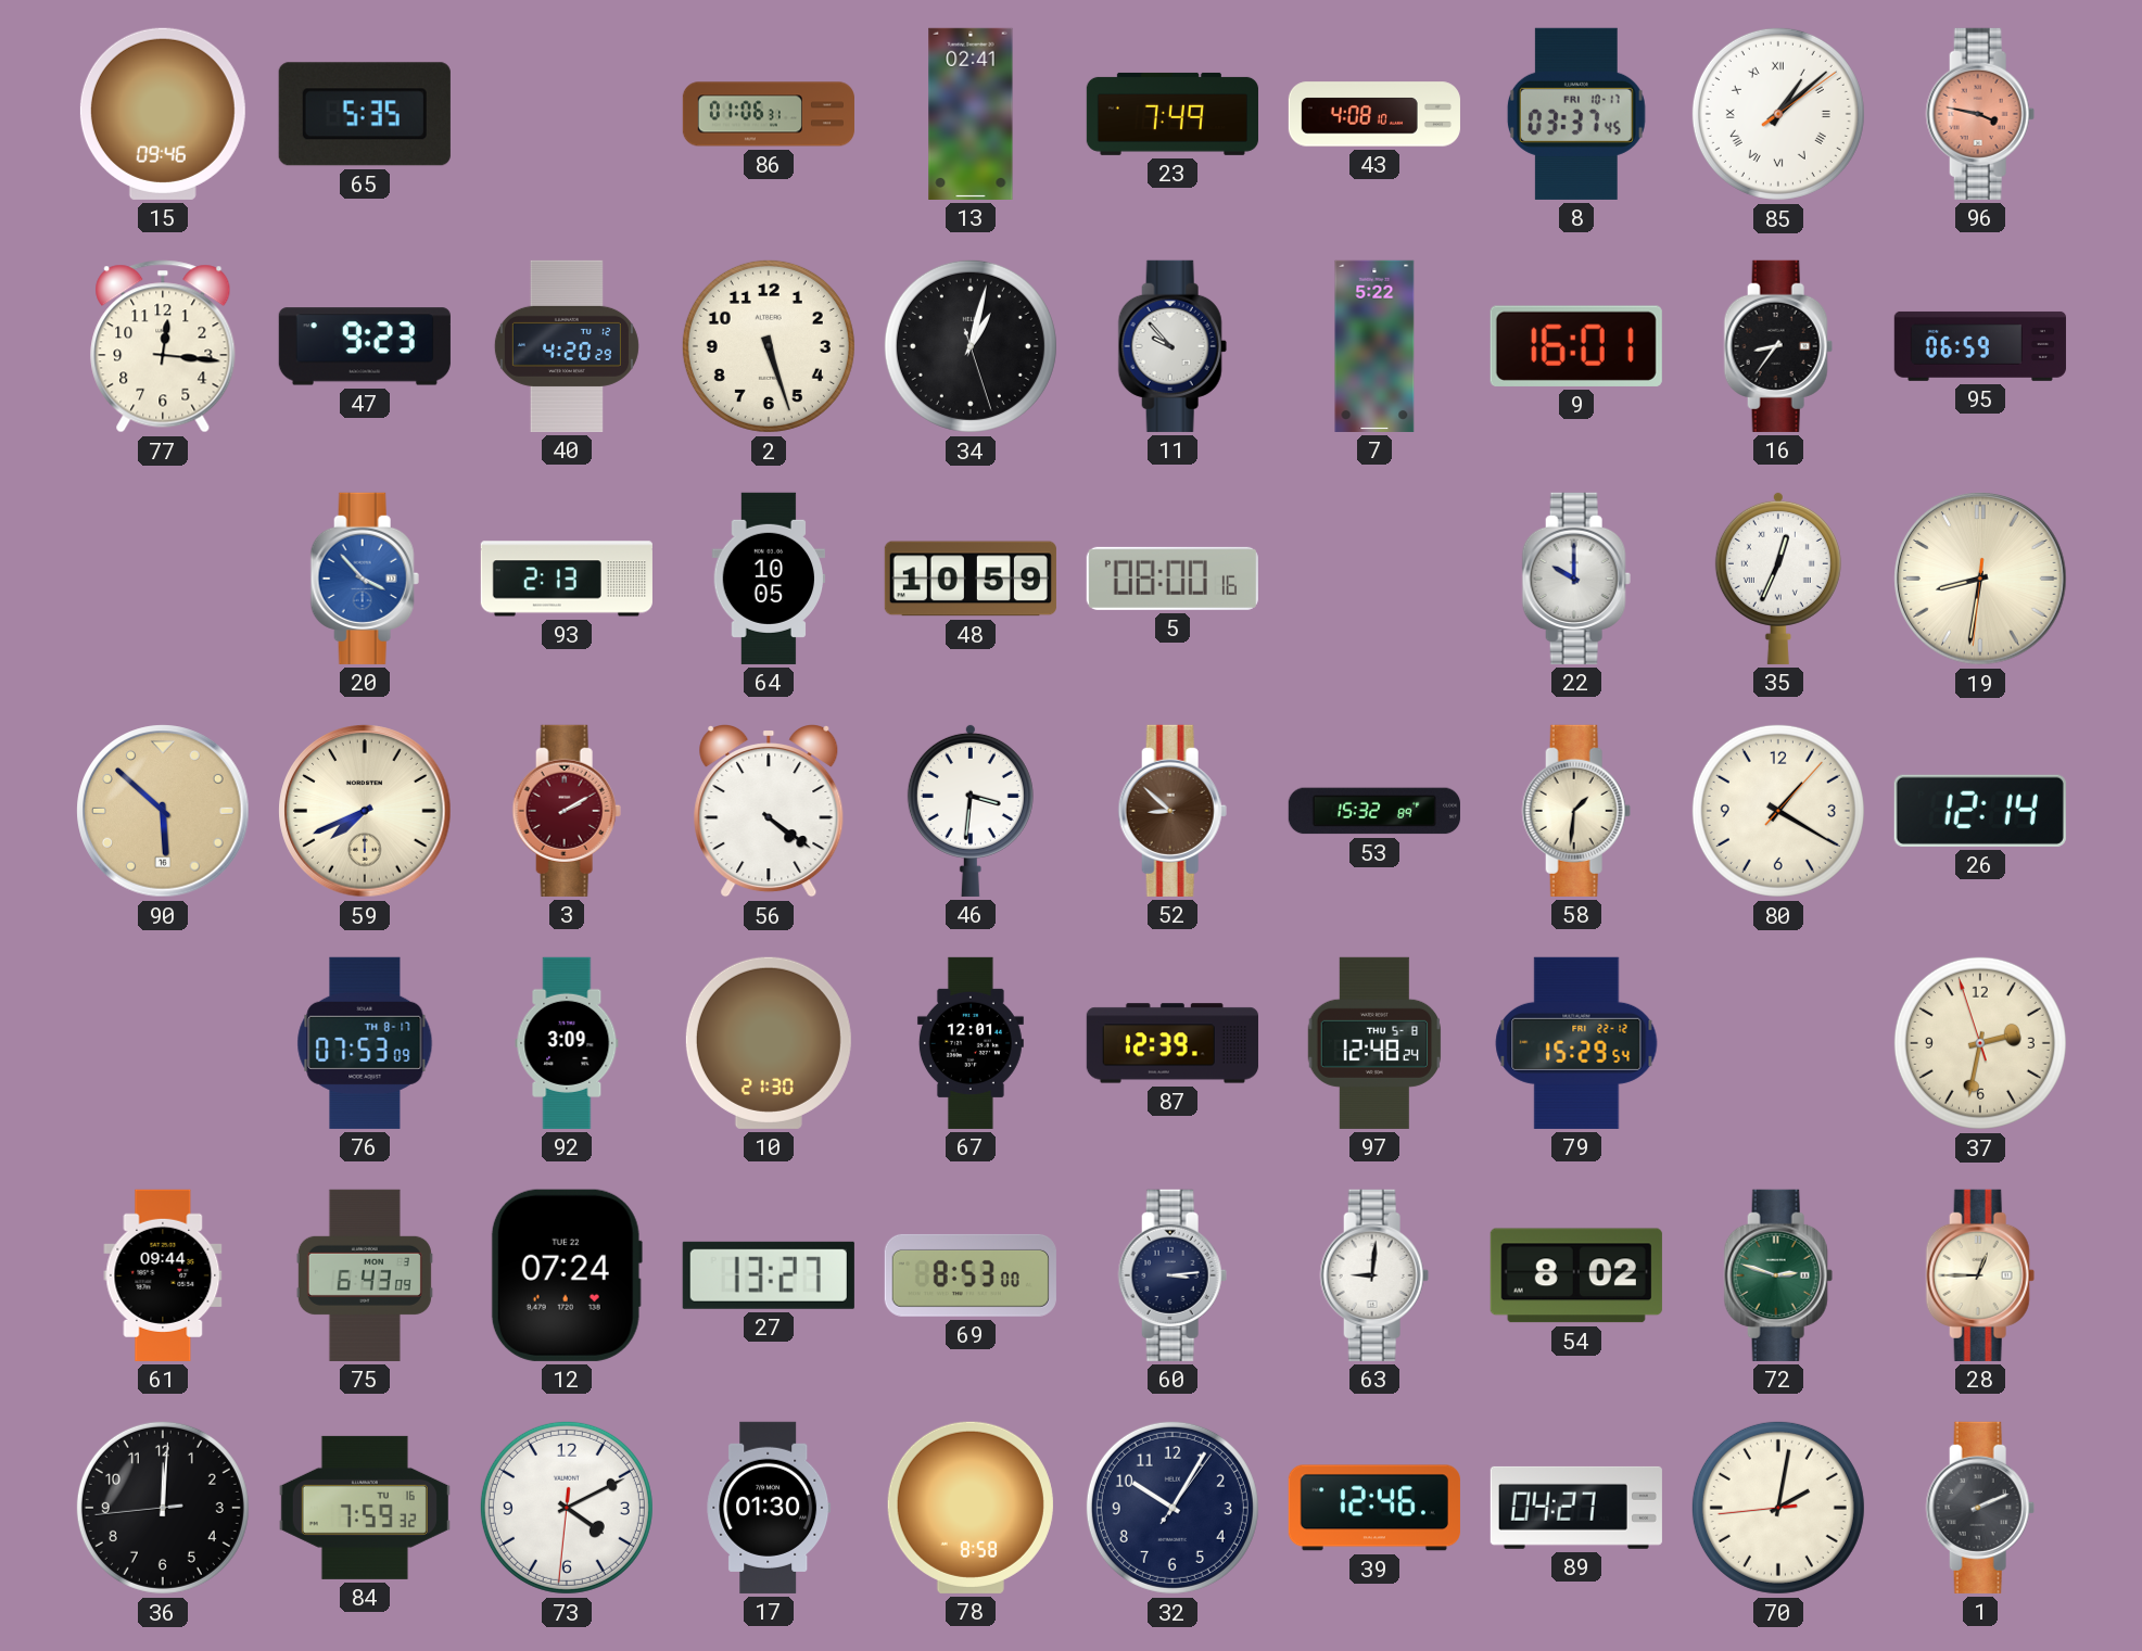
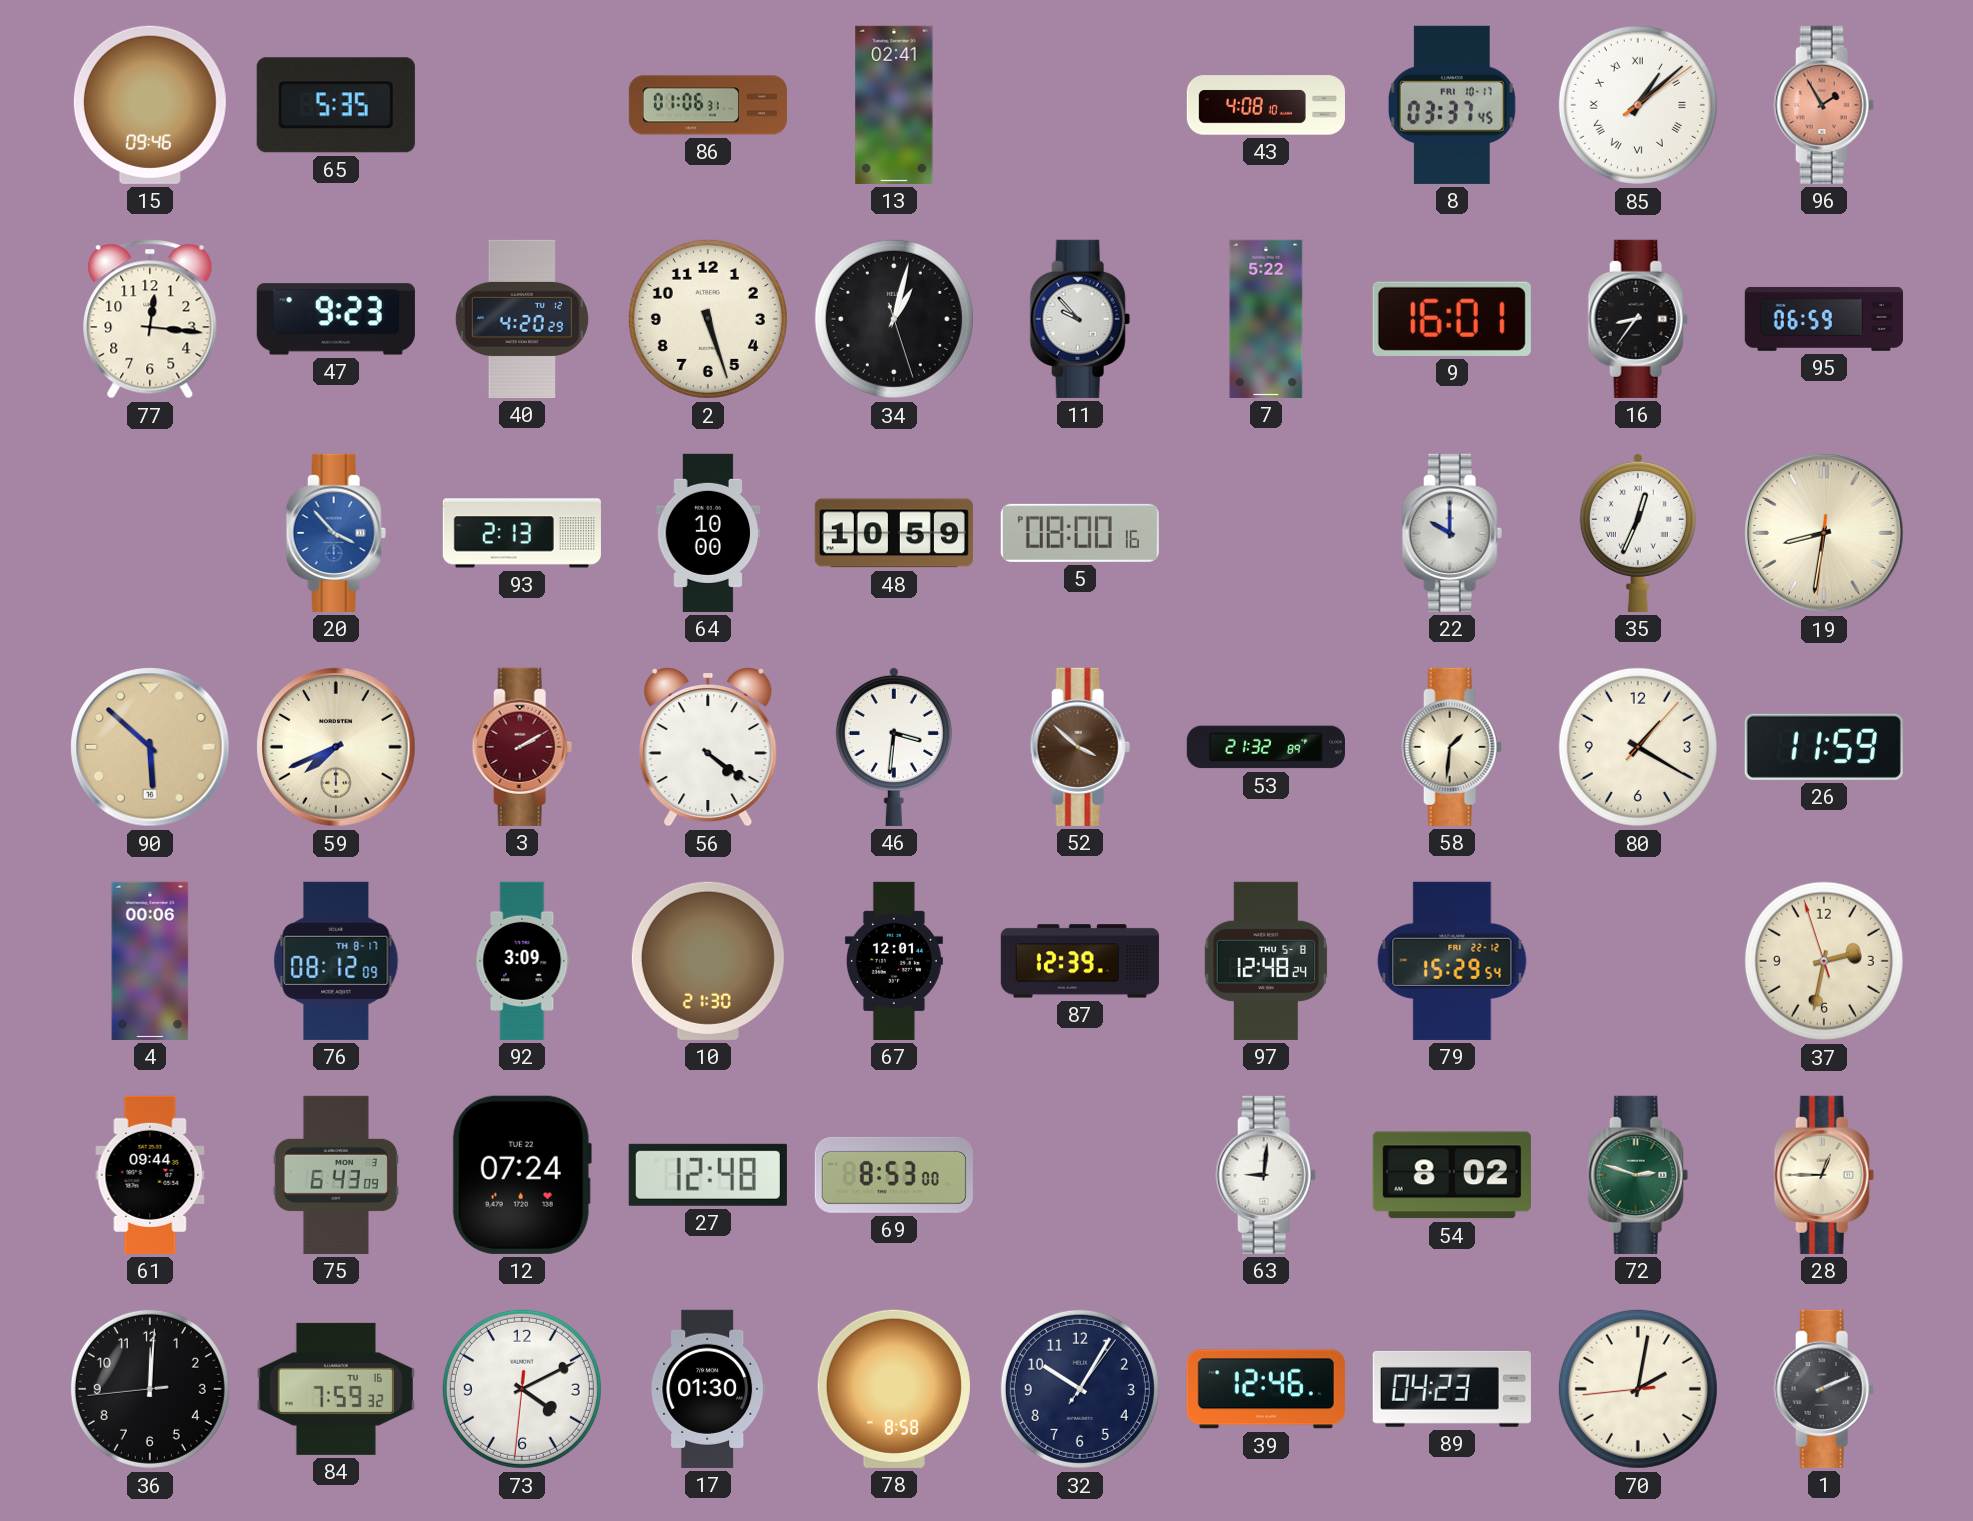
23: 7:49 -> none (1173, 114)
96: 3:47 -> 1:55 (1824, 105)
64: 10:05 -> 10:00 (708, 533)
52: 8:52 -> 3:52 (1080, 747)
53: 15:32 -> 21:32 (1266, 747)
26: 12:14 -> 11:59 (1824, 747)
4: none -> 00:06 (150, 961)
76: 07:53 -> 08:12 (336, 961)
27: 13:27 -> 12:48 (708, 1175)
60: 3:14 -> none (1173, 1275)
89: 04:27 -> 04:23 (1452, 1389)
